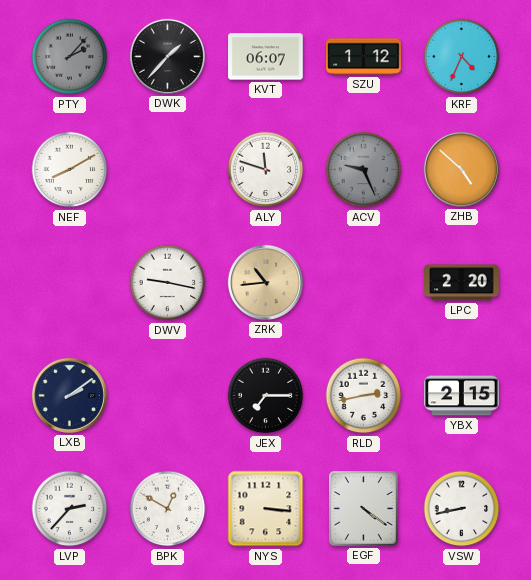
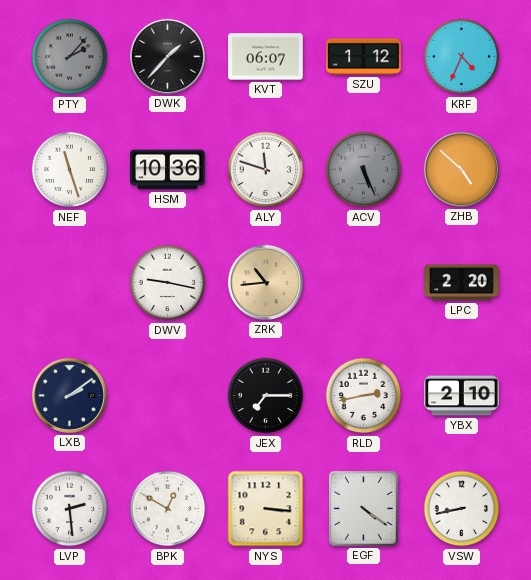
NEF: 8:10 -> 11:27 (70, 170)
HSM: none -> 10:36 (168, 170)
ACV: 9:26 -> 5:26 (364, 170)
YBX: 2:15 -> 2:10 (462, 396)
LVP: 2:37 -> 2:29 (70, 509)
